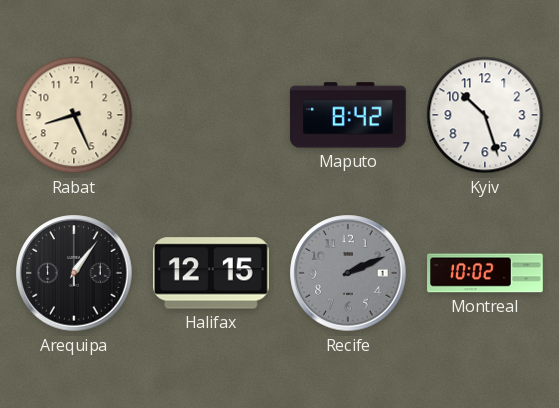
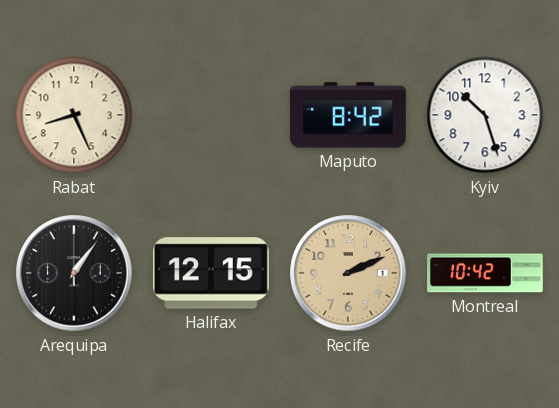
Recife dial: grey -> champagne (348, 273)
Montreal: 10:02 -> 10:42 (485, 273)
